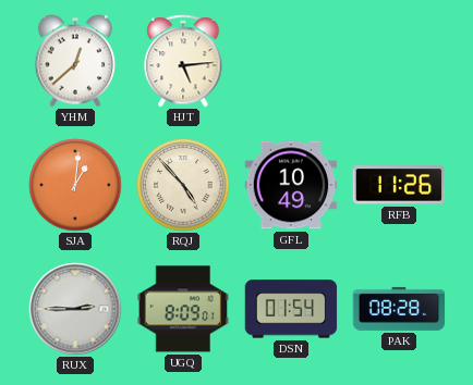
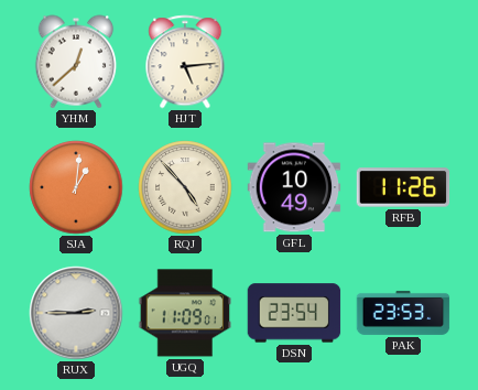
UGQ: 8:09 -> 11:09 (185, 313)
DSN: 01:54 -> 23:54 (294, 313)
PAK: 08:28 -> 23:53 (403, 313)
